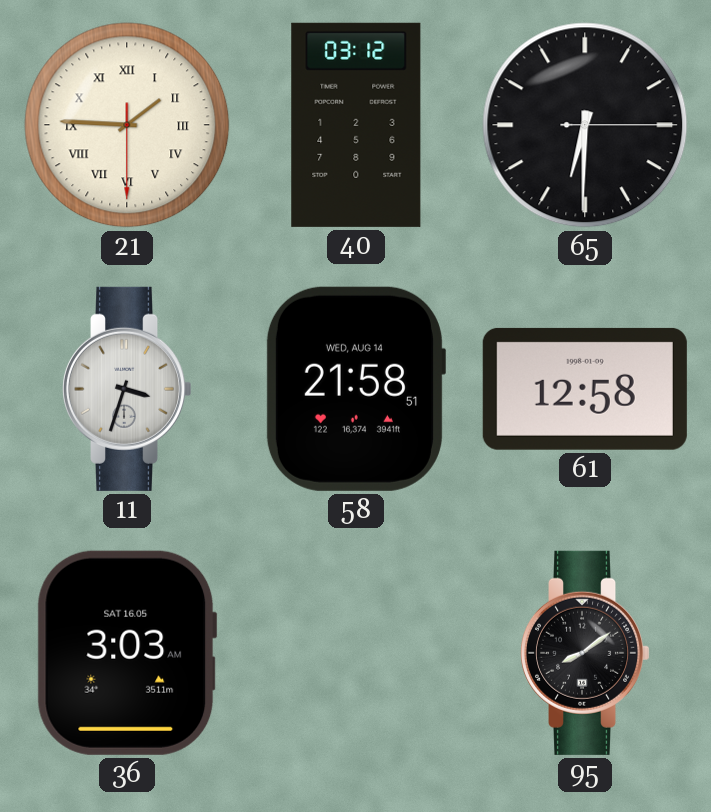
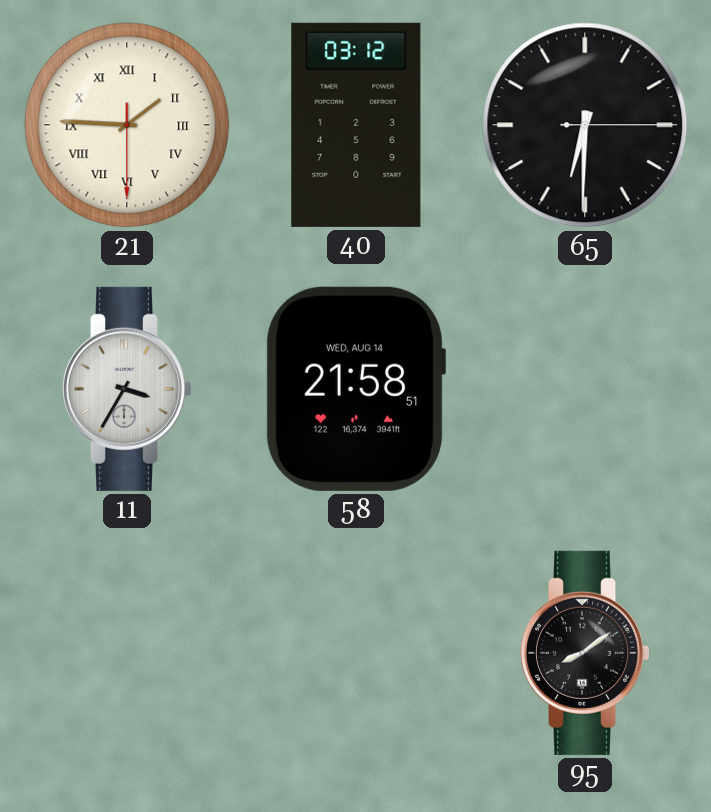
11: 3:33 -> 3:35 (127, 389)
61: 12:58 -> none (585, 389)
36: 3:03 -> none (127, 653)
